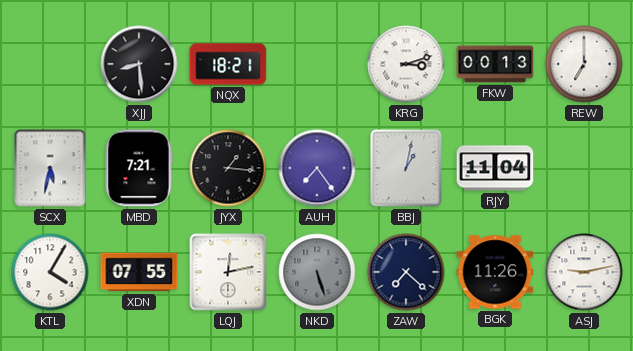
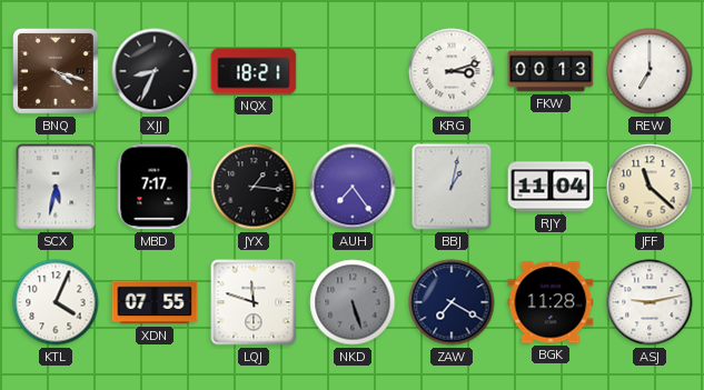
BNQ: none -> 4:18 (57, 72)
XJJ: 8:29 -> 8:34 (155, 71)
MBD: 7:21 -> 7:17 (155, 187)
JFF: none -> 11:22 (650, 187)
KTL: 4:05 -> 4:04 (56, 302)
LQJ: 12:13 -> 11:48 (254, 302)
ZAW: 7:22 -> 7:20 (452, 302)
BGK: 11:26 -> 11:28 (551, 302)
